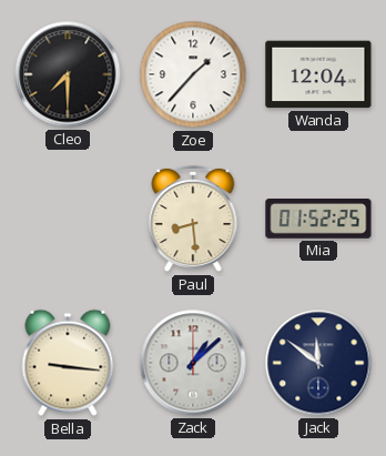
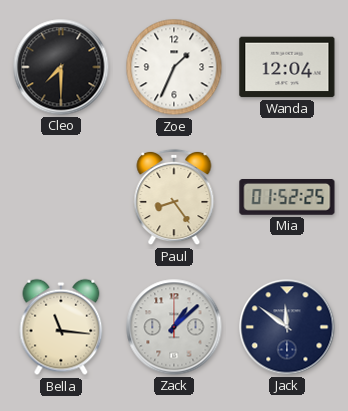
Zoe: 1:37 -> 1:34 (174, 67)
Paul: 8:29 -> 8:24 (174, 197)
Bella: 9:16 -> 11:16 (61, 327)
